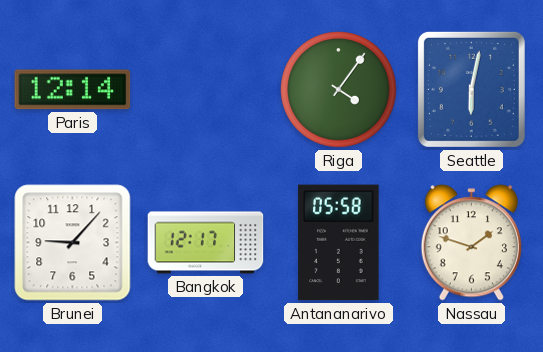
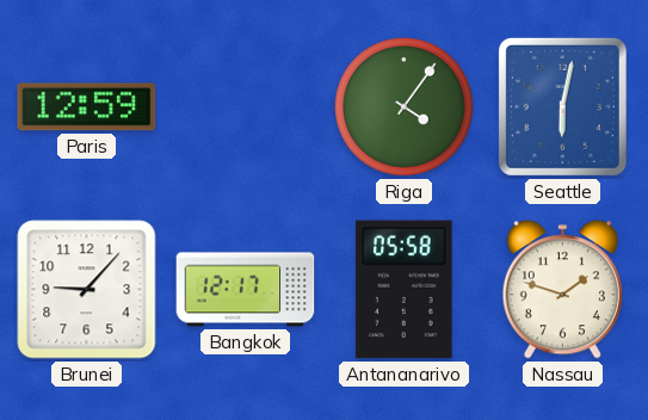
Paris: 12:14 -> 12:59 (87, 107)
